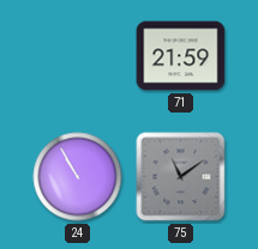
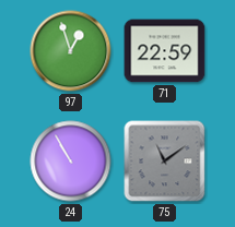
97: none -> 12:57 (71, 51)
71: 21:59 -> 22:59 (165, 51)
